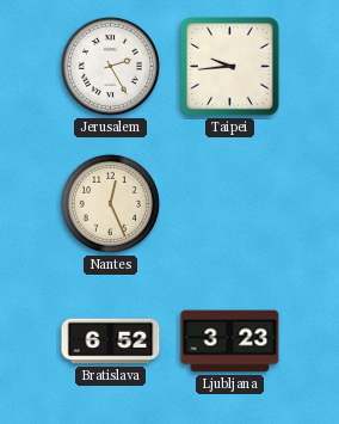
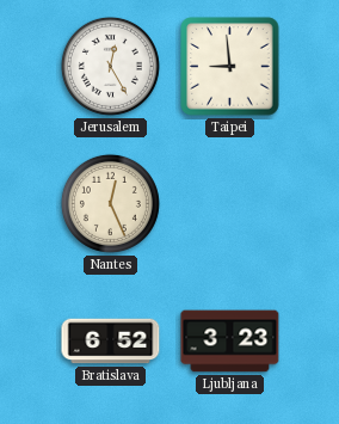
Jerusalem: 2:25 -> 12:25 (110, 66)
Taipei: 9:44 -> 8:59 (230, 67)
